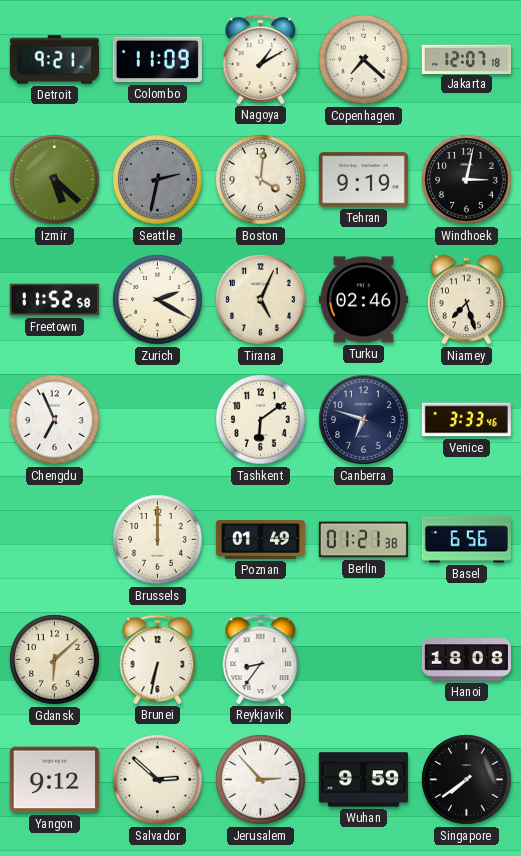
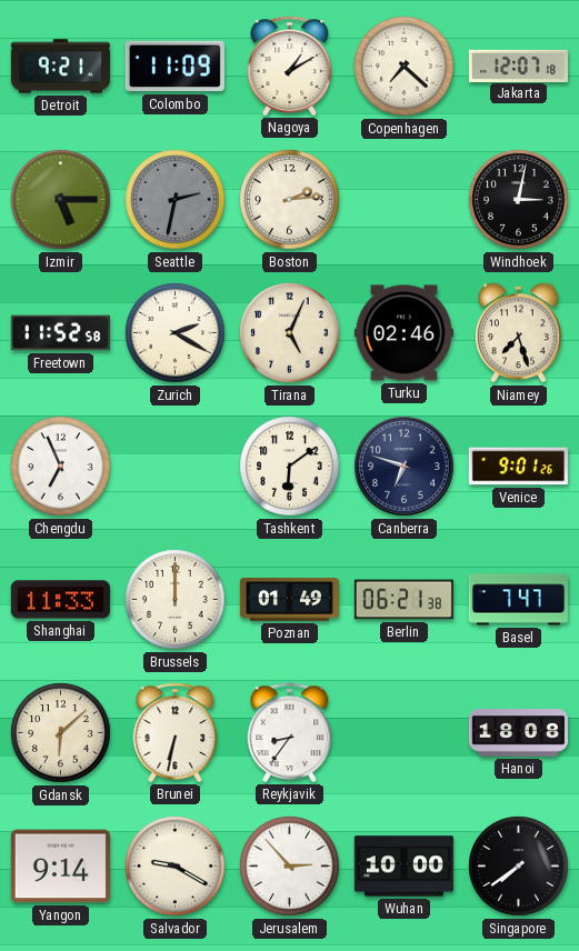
Izmir: 5:22 -> 5:15 (61, 200)
Boston: 4:01 -> 2:14 (290, 200)
Tehran: 9:19 -> none (363, 180)
Venice: 3:33 -> 9:01 (518, 467)
Shanghai: none -> 11:33 (60, 600)
Berlin: 01:21 -> 06:21 (403, 600)
Basel: 6:56 -> 7:47 (518, 600)
Yangon: 9:12 -> 9:14 (60, 867)
Salvador: 2:52 -> 9:20 (176, 867)
Wuhan: 9:59 -> 10:00 (403, 867)
